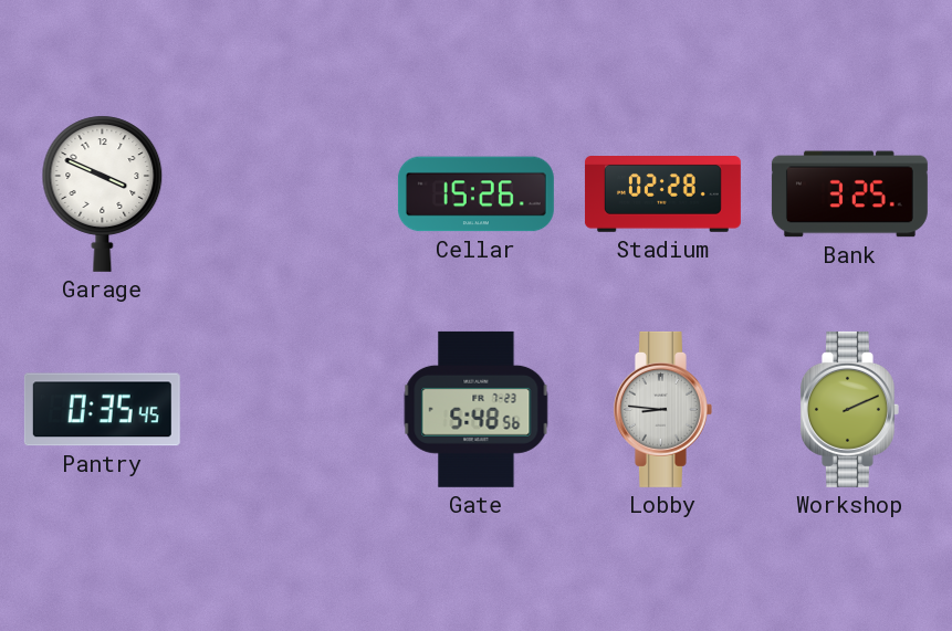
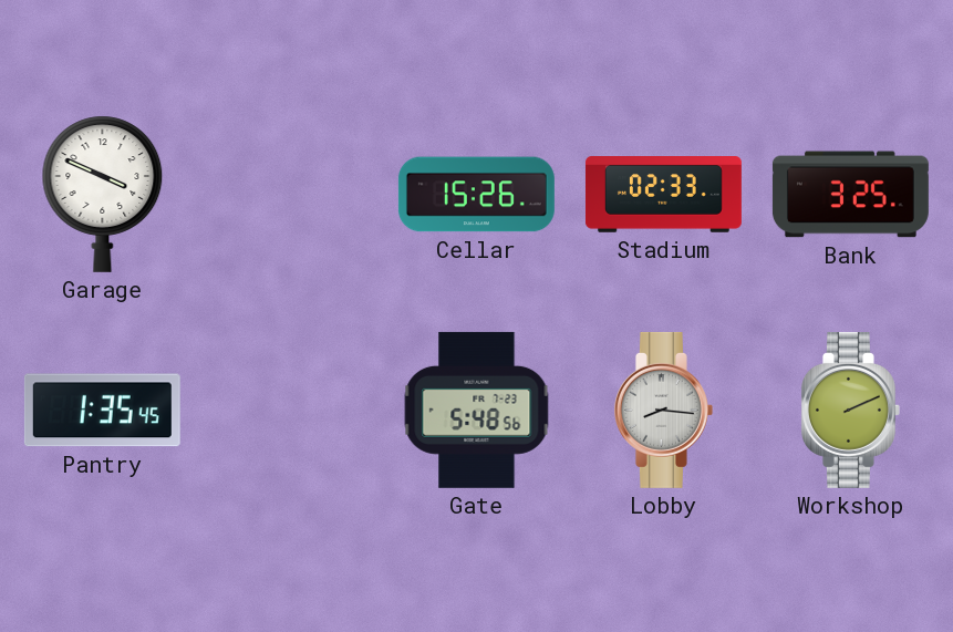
Stadium: 02:28 -> 02:33 (663, 195)
Pantry: 0:35 -> 1:35 (102, 411)
Lobby: 8:46 -> 8:16 (663, 410)
